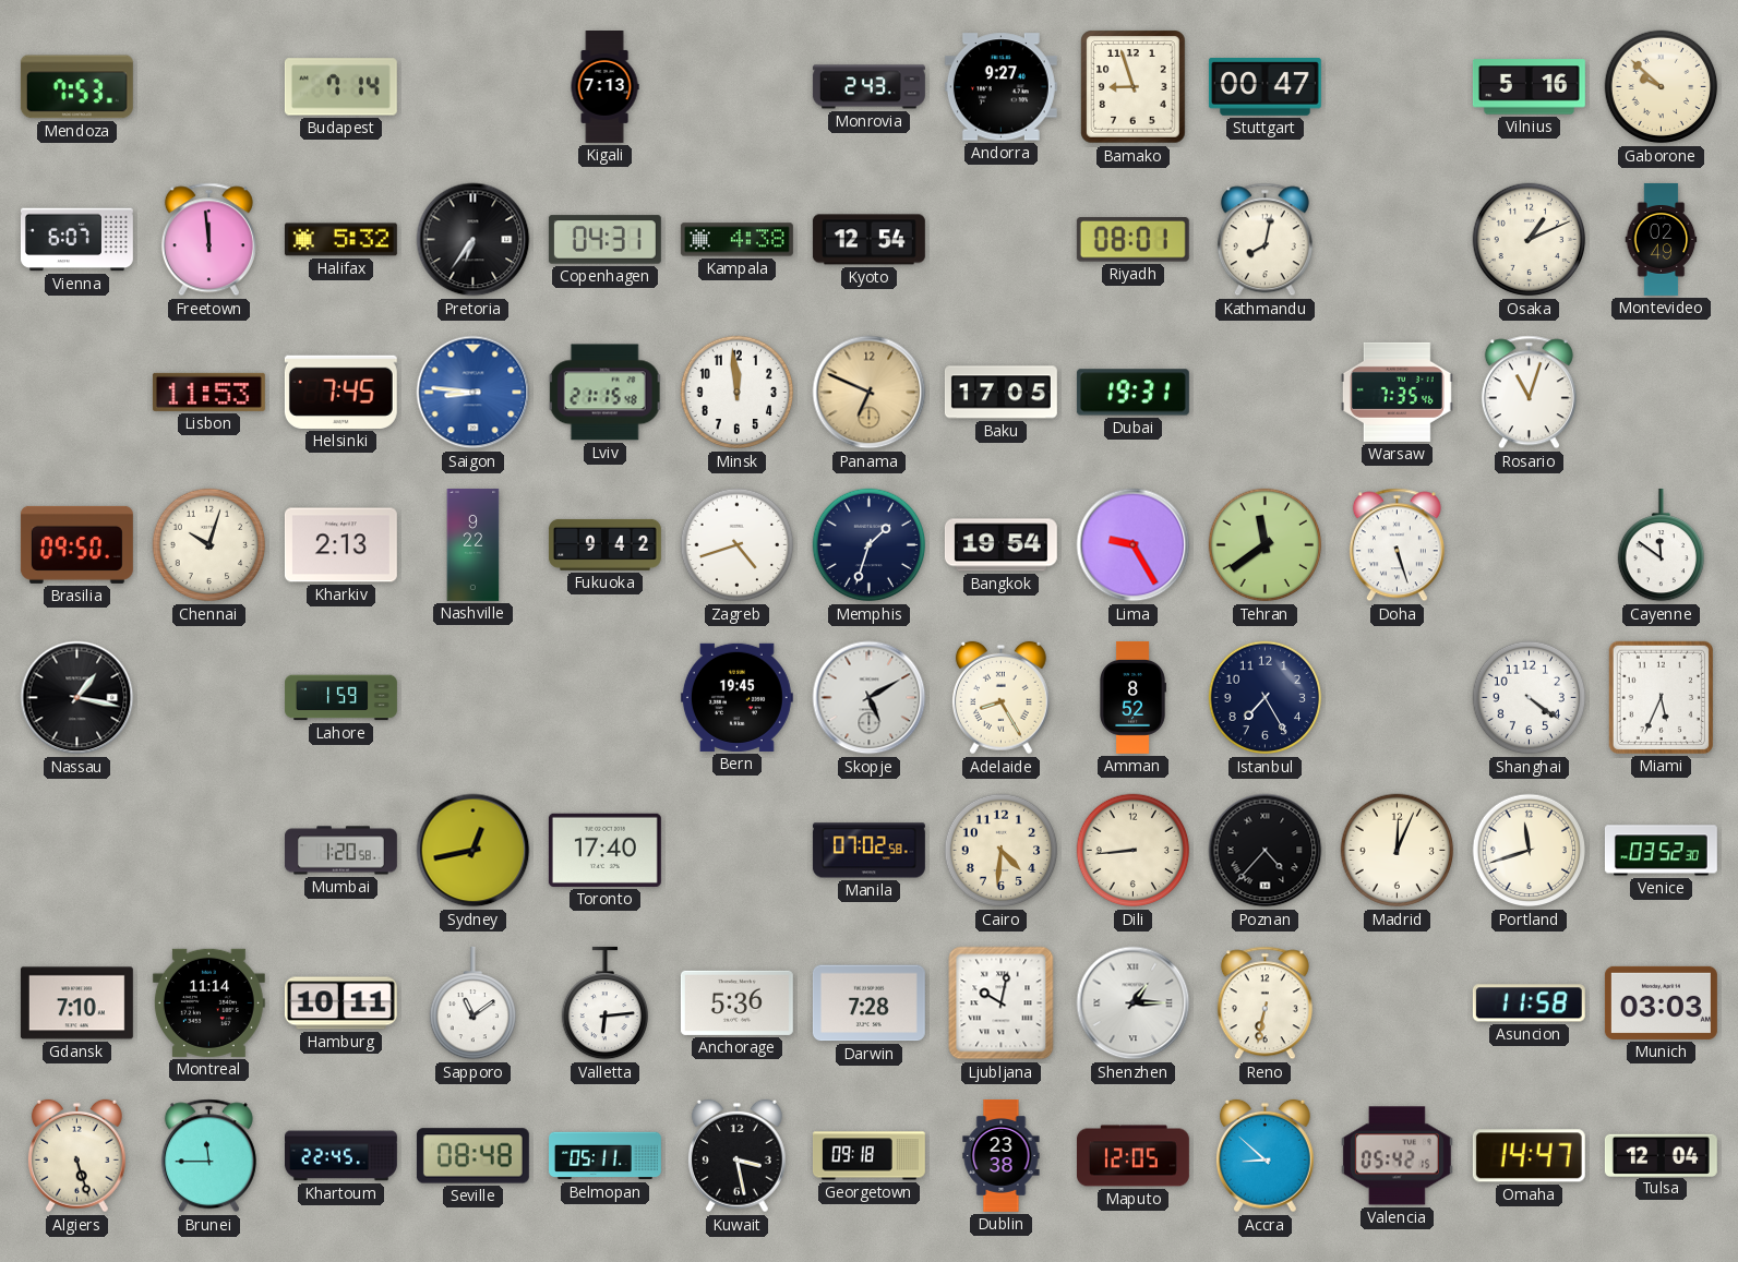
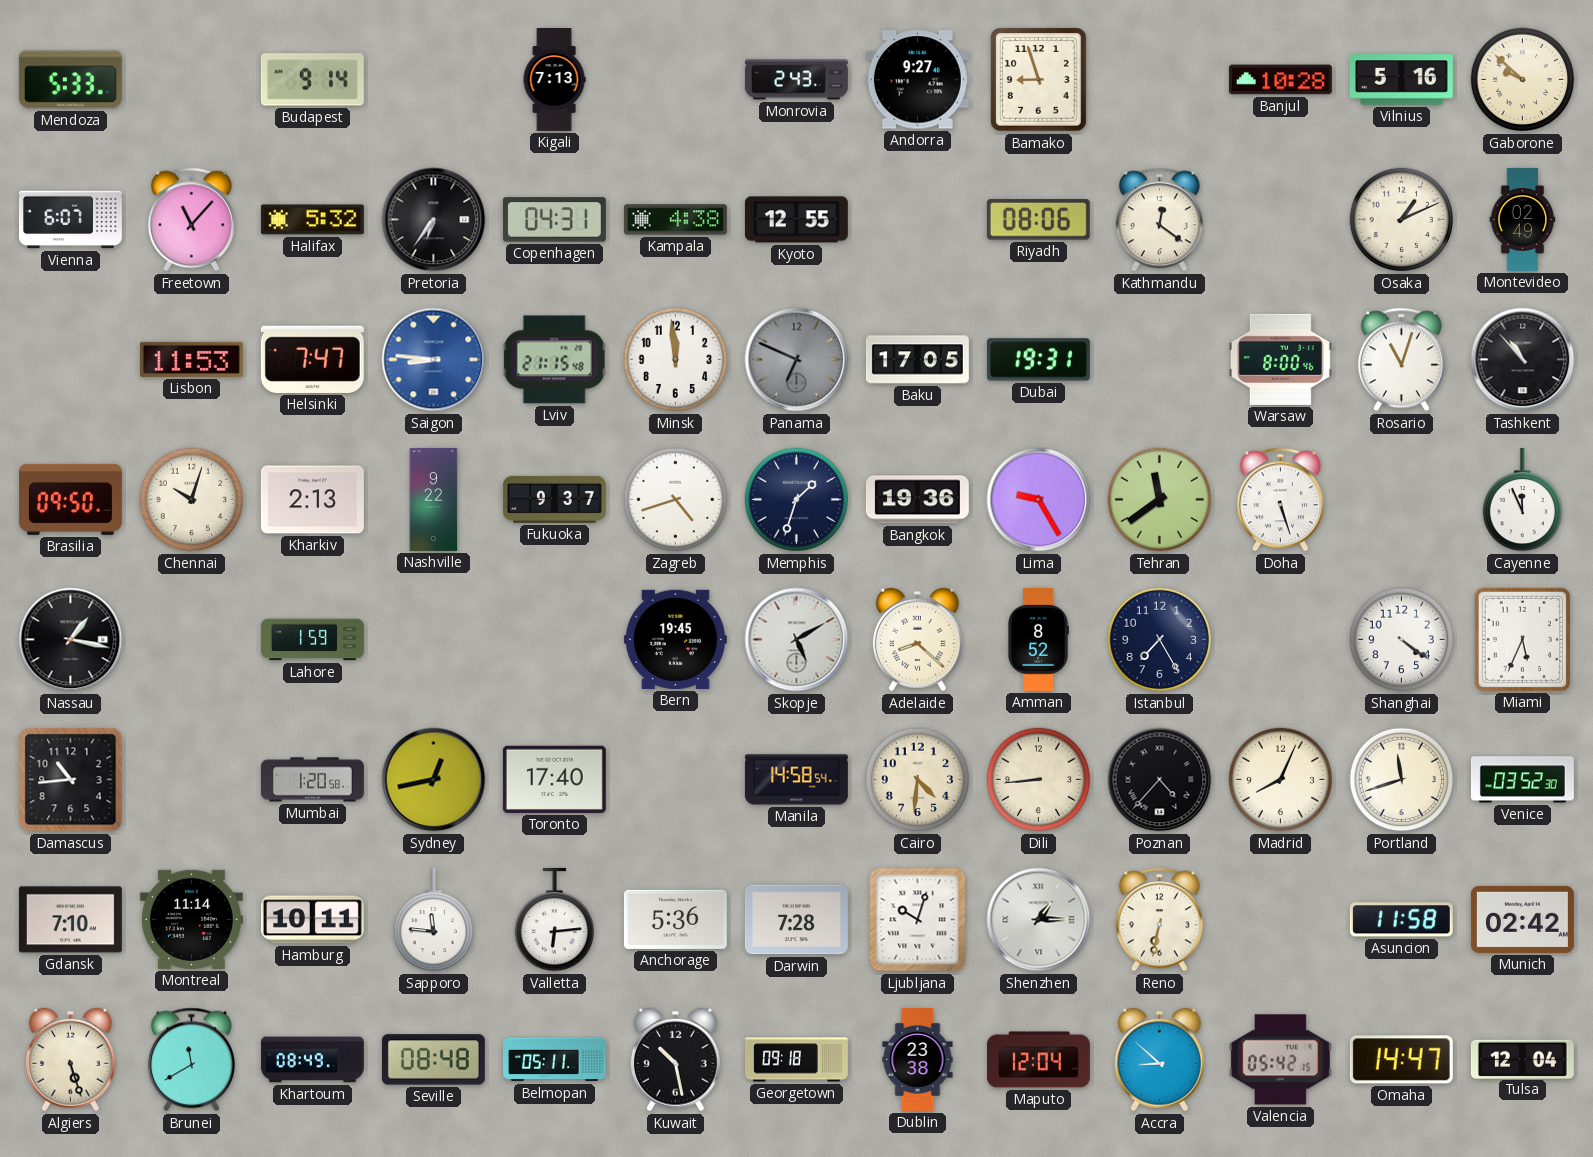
Mendoza: 7:53 -> 5:33 (70, 80)
Budapest: 7:14 -> 9:14 (312, 80)
Stuttgart: 00:47 -> none (1264, 87)
Banjul: none -> 10:28 (1280, 80)
Freetown: 11:59 -> 11:07 (191, 220)
Kyoto: 12:54 -> 12:55 (796, 220)
Riyadh: 08:01 -> 08:06 (1038, 220)
Kathmandu: 8:02 -> 12:21 (1159, 220)
Helsinki: 7:45 -> 7:47 (312, 359)
Panama dial: champagne -> grey (797, 360)
Warsaw: 7:35 -> 8:00 (1280, 359)
Tashkent: none -> 10:53 (1523, 360)
Fukuoka: 9:42 -> 9:37 (554, 499)
Bangkok: 19:54 -> 19:36 (917, 500)
Cayenne: 11:51 -> 11:56 (1522, 500)
Adelaide: 8:25 -> 8:22 (917, 640)
Damascus: none -> 10:44 (71, 780)
Manila: 07:02 -> 14:58 (796, 780)
Madrid: 12:04 -> 8:04 (1281, 780)
Sapporo: 11:09 -> 11:46 (433, 920)
Ljubljana: 10:02 -> 10:03 (918, 920)
Munich: 03:03 -> 02:42 (1522, 919)
Brunei: 11:45 -> 11:40 (191, 1060)
Khartoum: 22:45 -> 08:49 (312, 1060)
Kuwait: 3:28 -> 10:28 (675, 1060)
Maputo: 12:05 -> 12:04 (1038, 1060)
